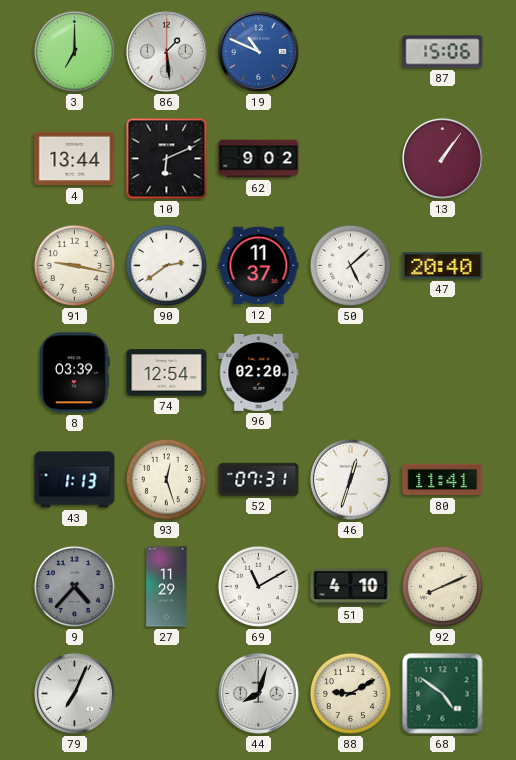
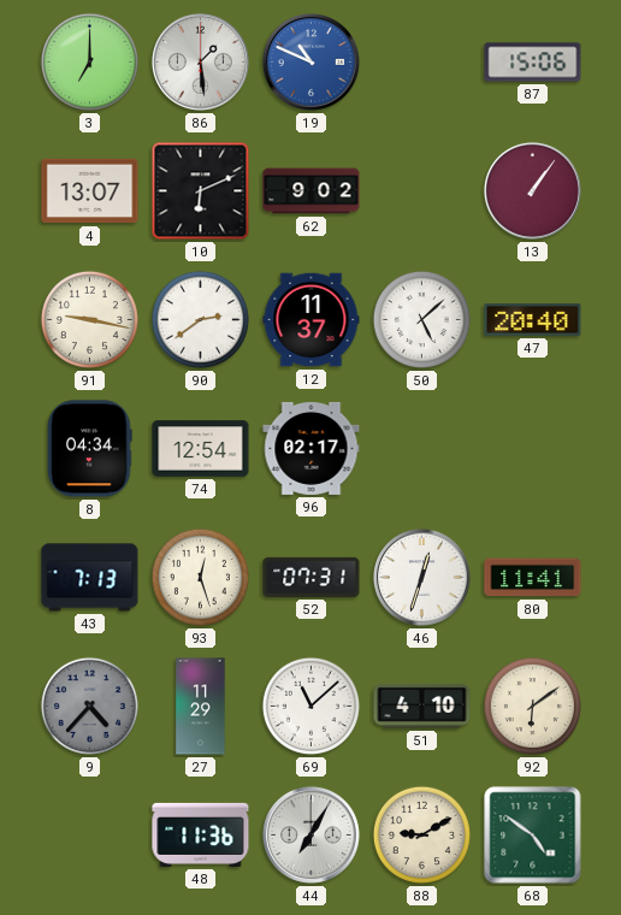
4: 13:44 -> 13:07 (90, 191)
8: 03:39 -> 04:34 (90, 449)
96: 02:20 -> 02:17 (312, 448)
43: 1:13 -> 7:13 (90, 578)
69: 11:10 -> 11:08 (310, 706)
92: 8:11 -> 6:09 (532, 706)
79: 7:04 -> none (74, 693)
48: none -> 11:36 (201, 834)
44: 8:03 -> 7:05 (310, 834)
